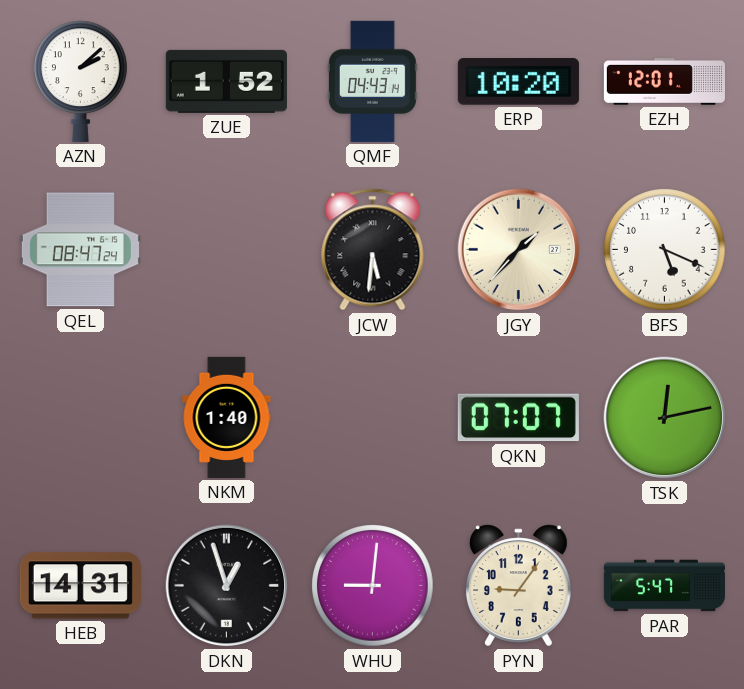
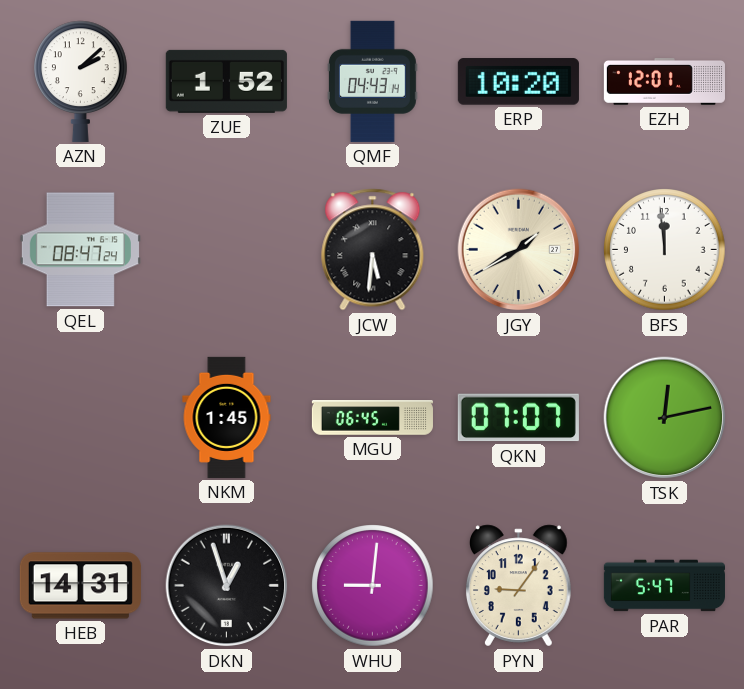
JGY: 1:37 -> 1:40 (519, 250)
BFS: 5:19 -> 11:59 (665, 250)
NKM: 1:40 -> 1:45 (227, 417)
MGU: none -> 06:45 (372, 418)
